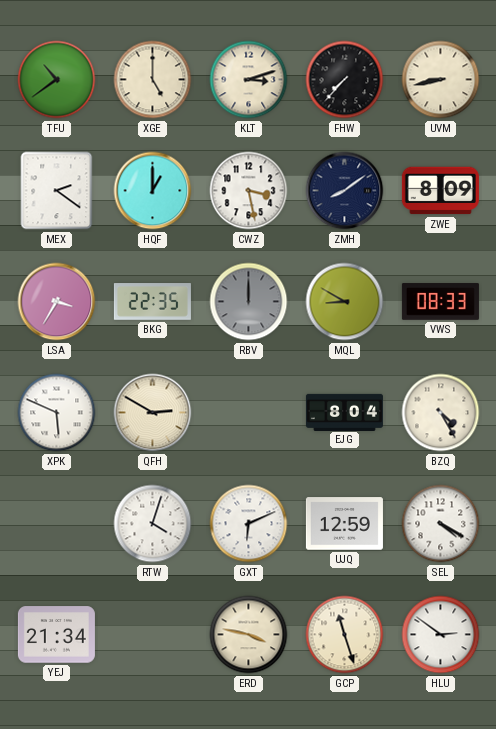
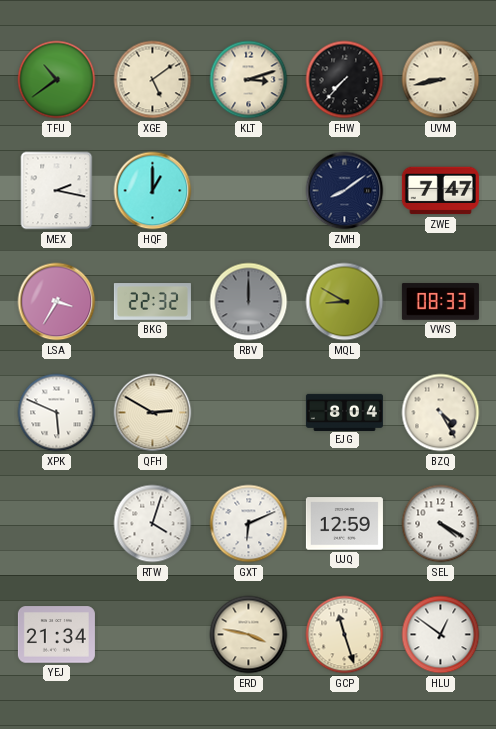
XGE: 5:00 -> 5:09 (153, 80)
MEX: 2:21 -> 2:17 (57, 191)
CWZ: 3:28 -> none (249, 191)
ZWE: 8:09 -> 7:47 (440, 191)
BKG: 22:35 -> 22:32 (152, 302)
HLU: 2:51 -> 12:51 (441, 635)
